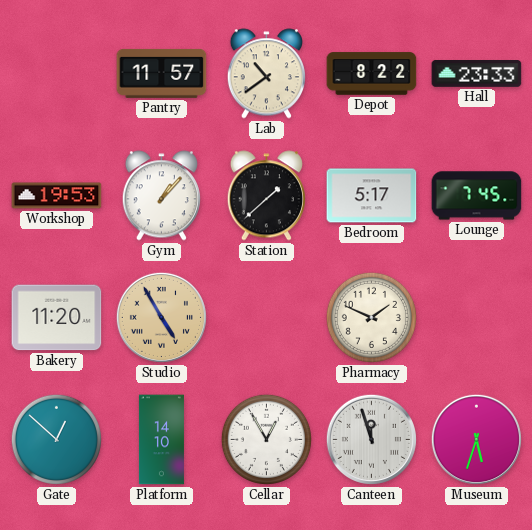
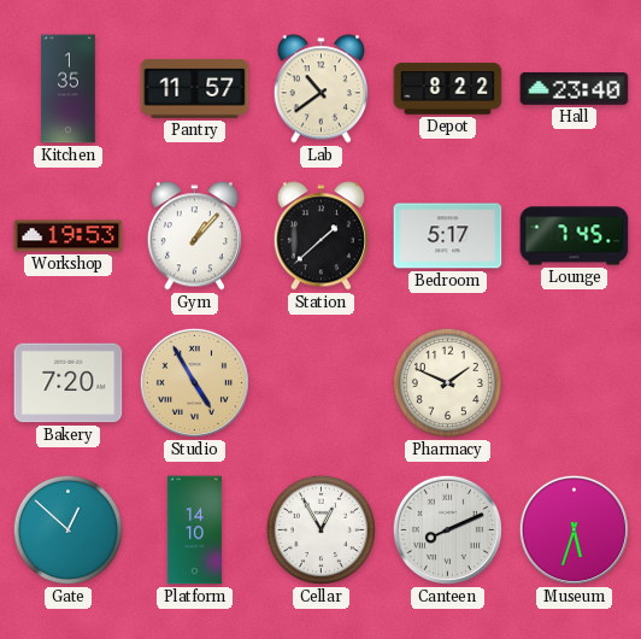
Kitchen: none -> 1:35 (69, 89)
Hall: 23:33 -> 23:40 (575, 89)
Bakery: 11:20 -> 7:20 (69, 383)
Canteen: 11:57 -> 8:11 (447, 529)
